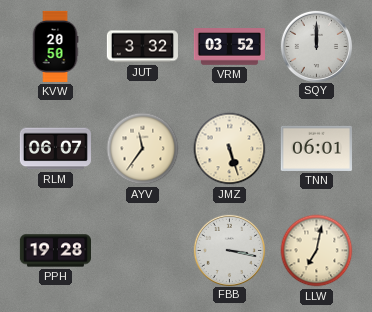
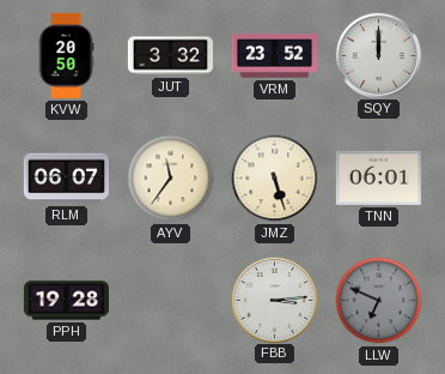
VRM: 03:52 -> 23:52 (274, 56)
FBB: 3:17 -> 3:14 (274, 300)
LLW: 7:02 -> 6:49 (379, 301)
LLW dial: cream -> grey (379, 301)
